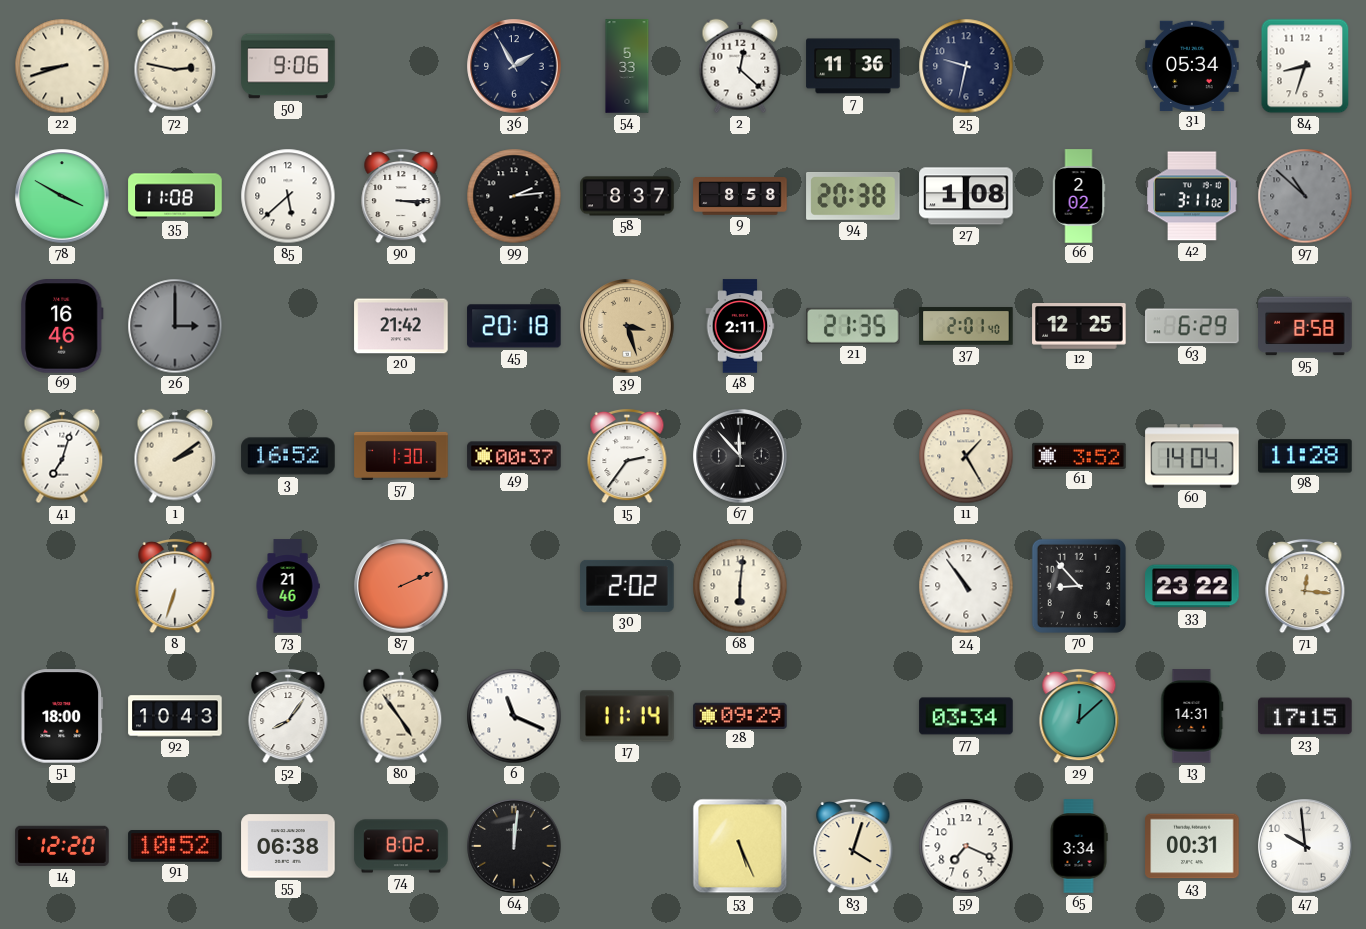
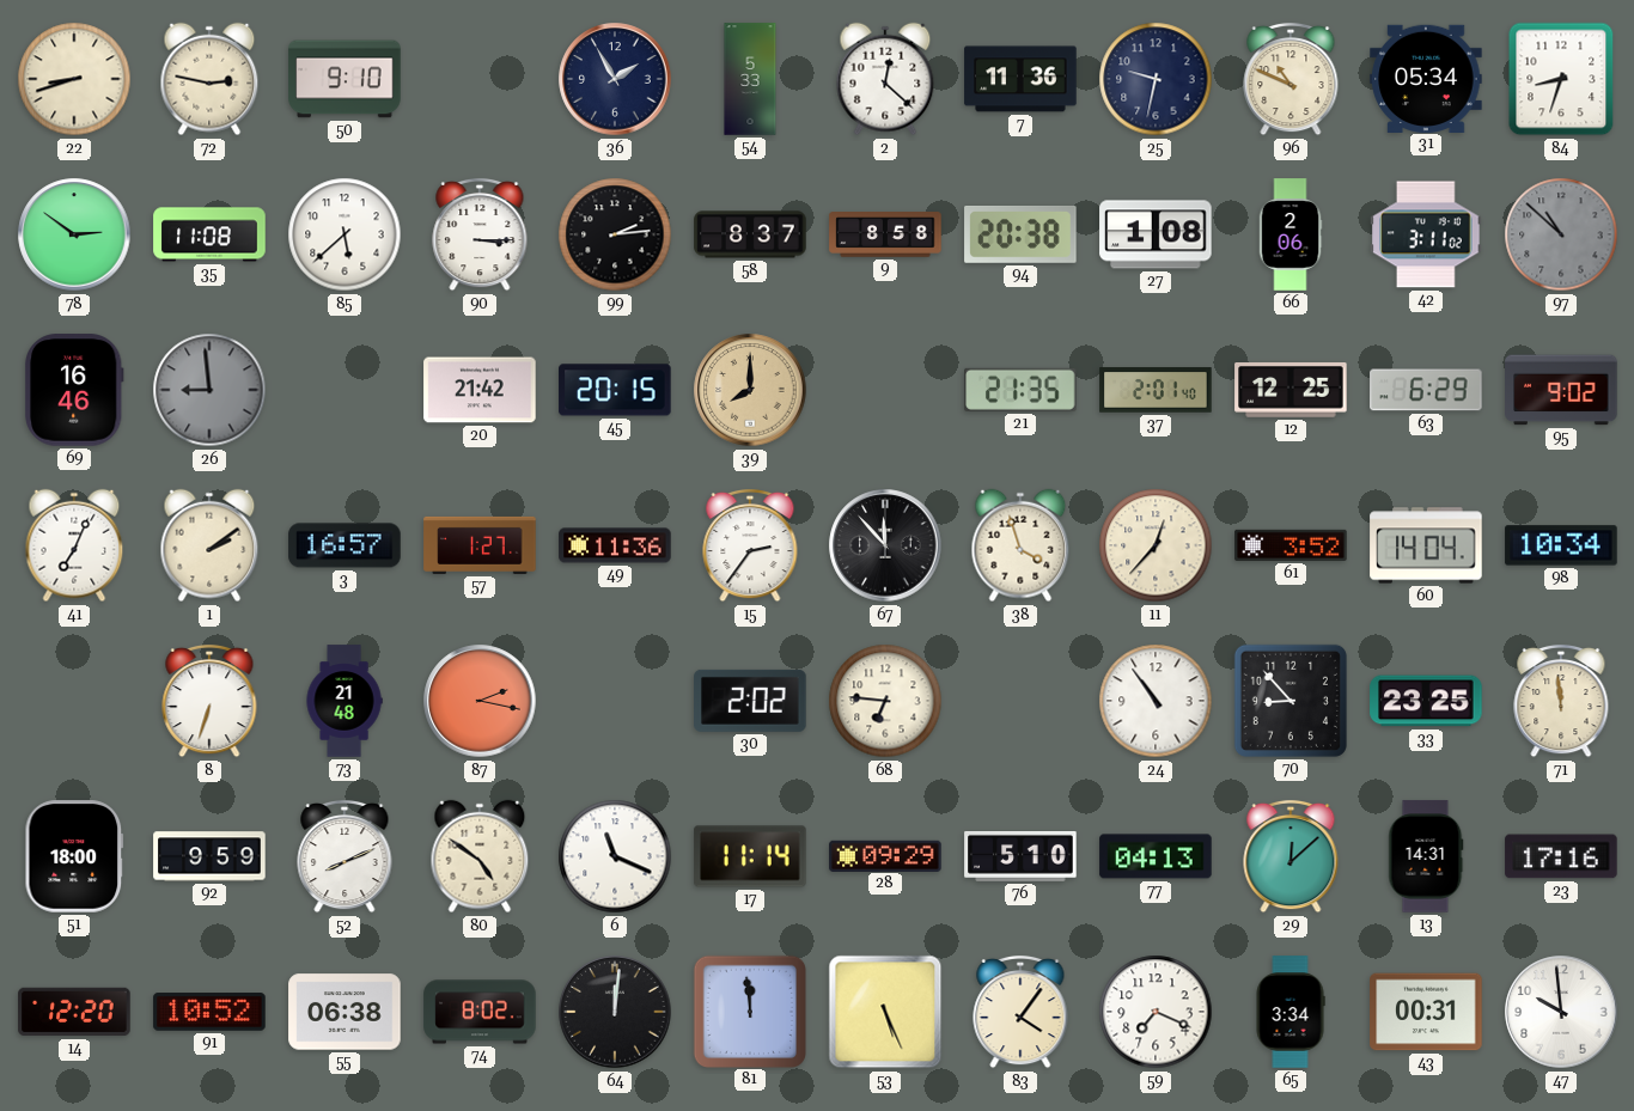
50: 9:06 -> 9:10 (345, 79)
96: none -> 10:49 (1291, 79)
78: 3:50 -> 2:51 (74, 234)
66: 2:02 -> 2:06 (1291, 234)
26: 3:00 -> 8:59 (209, 390)
45: 20:18 -> 20:15 (615, 390)
39: 3:27 -> 8:00 (750, 390)
48: 2:11 -> none (740, 326)
95: 8:58 -> 9:02 (1561, 390)
41: 7:03 -> 7:04 (74, 545)
3: 16:52 -> 16:57 (345, 545)
57: 1:30 -> 1:27 (480, 545)
49: 00:37 -> 11:36 (615, 545)
38: none -> 3:57 (1020, 545)
11: 1:25 -> 12:37 (1156, 545)
98: 11:28 -> 10:34 (1561, 545)
73: 21:46 -> 21:48 (345, 701)
87: 2:11 -> 2:17 (480, 701)
68: 6:01 -> 6:46 (885, 701)
33: 23:22 -> 23:25 (1426, 701)
71: 12:16 -> 11:59 (1561, 701)
92: 10:43 -> 9:59 (209, 856)
52: 8:06 -> 8:11 (345, 856)
80: 4:54 -> 4:51 (480, 856)
76: none -> 5:10 (1020, 857)
77: 03:34 -> 04:13 (1156, 856)
23: 17:15 -> 17:16 (1561, 856)
81: none -> 11:59 (749, 1011)
83: 4:03 -> 4:06 (1020, 1012)
